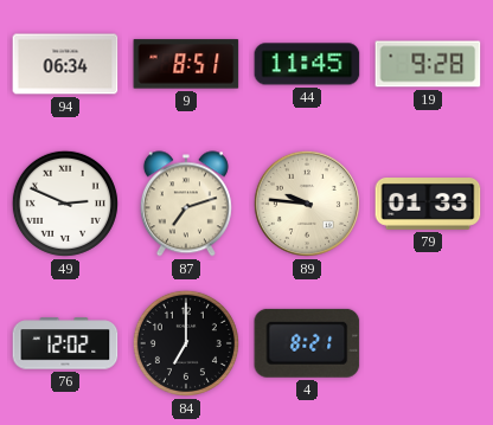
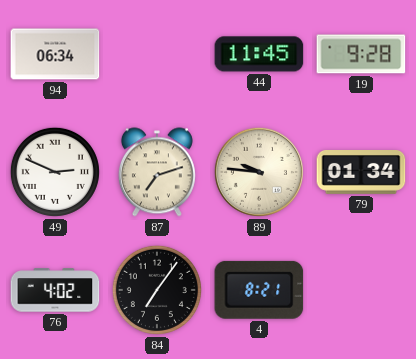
9: 8:51 -> none (186, 64)
79: 01:33 -> 01:34 (361, 173)
76: 12:02 -> 4:02 (55, 290)
84: 7:00 -> 7:06 (157, 290)
